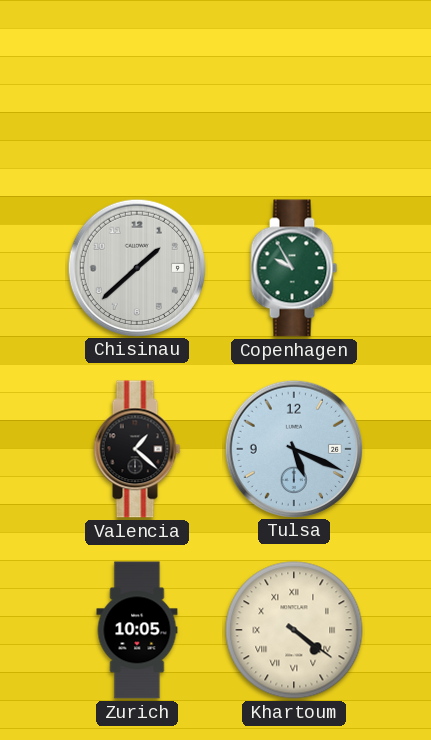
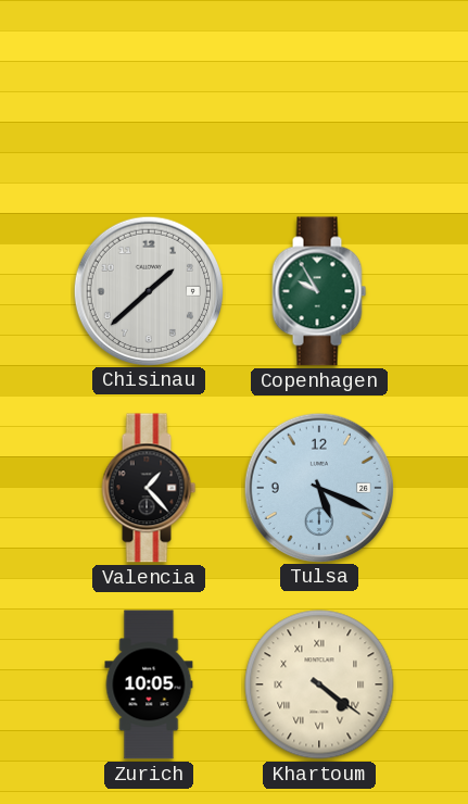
Valencia: 1:22 -> 1:23 (149, 488)
